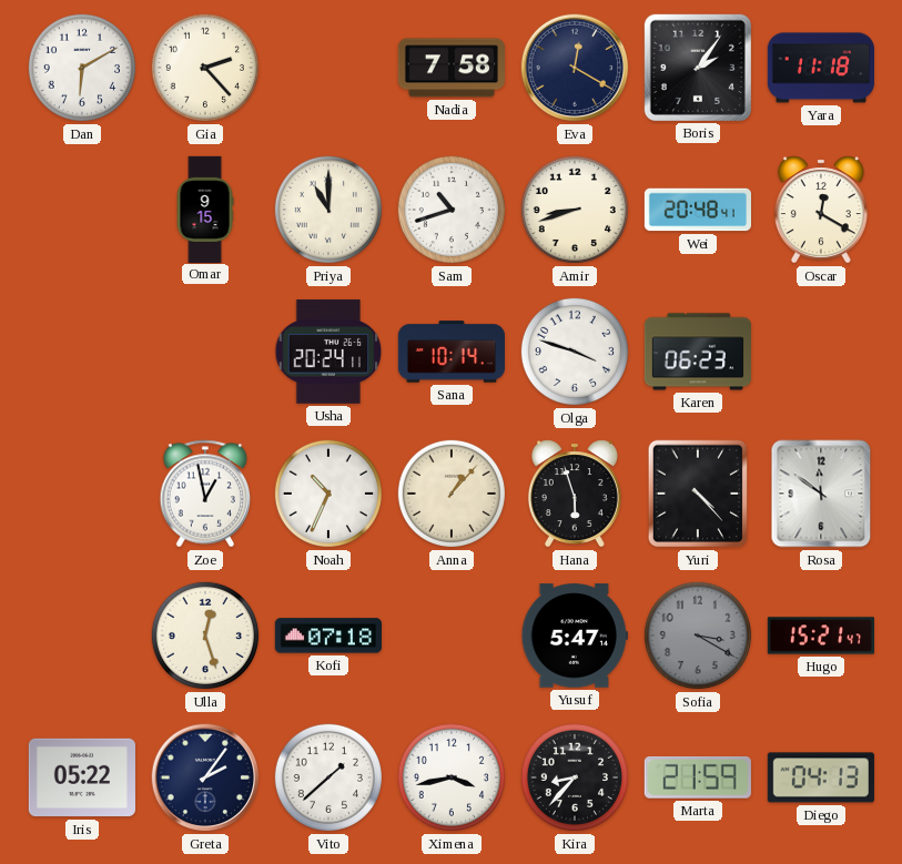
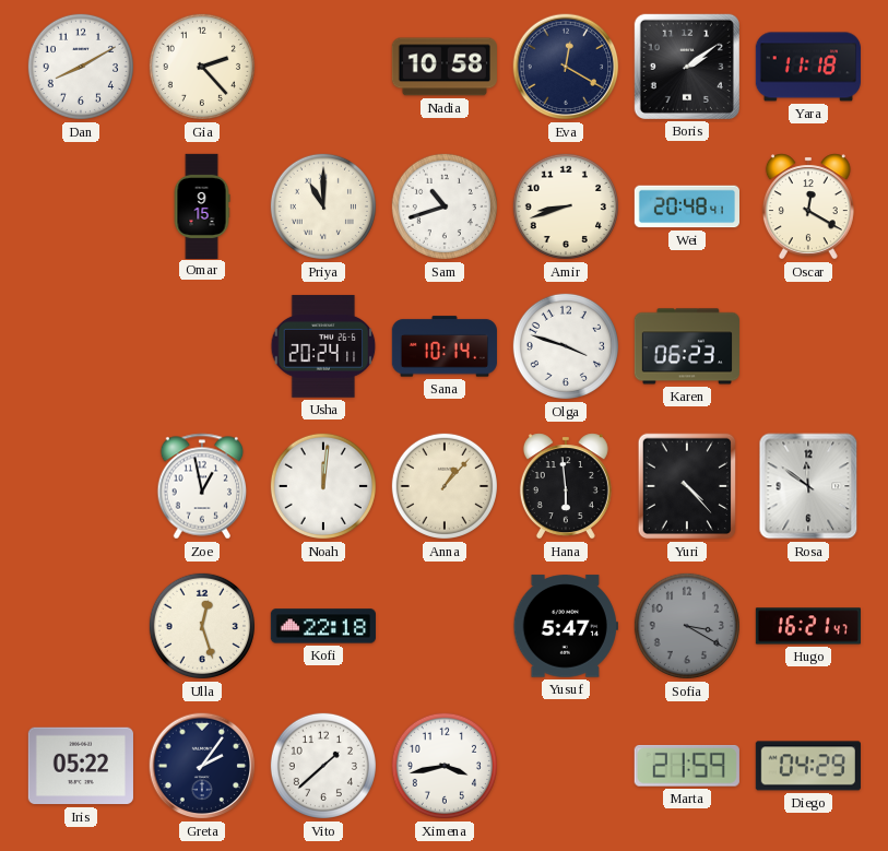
Dan: 6:10 -> 8:10 (81, 67)
Nadia: 7:58 -> 10:58 (445, 67)
Boris: 2:06 -> 2:09 (687, 67)
Noah: 10:34 -> 12:01 (323, 486)
Hana: 5:57 -> 5:59 (566, 486)
Kofi: 07:18 -> 22:18 (323, 626)
Hugo: 15:21 -> 16:21 (807, 626)
Kira: 8:37 -> none (575, 777)
Diego: 04:13 -> 04:29 (808, 766)
